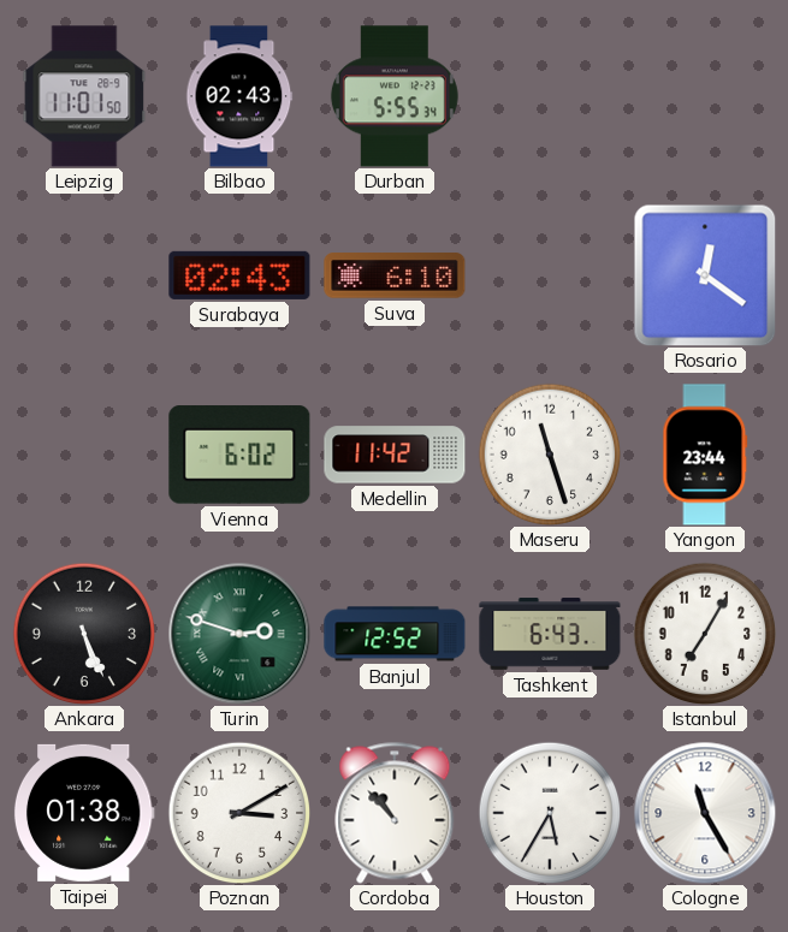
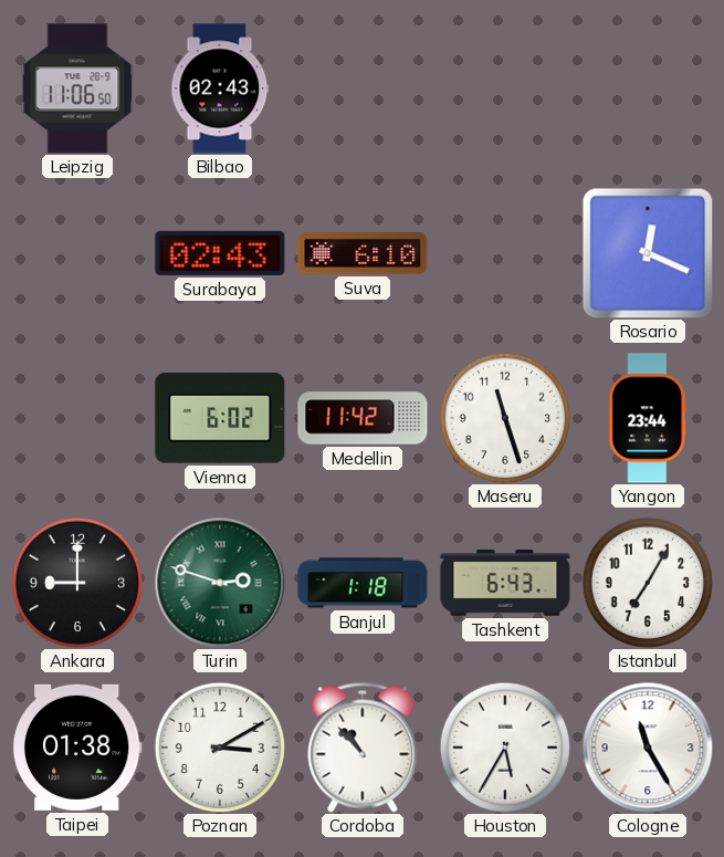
Leipzig: 11:01 -> 11:06 (77, 88)
Durban: 5:55 -> none (395, 96)
Rosario: 12:21 -> 12:19 (648, 253)
Ankara: 5:26 -> 9:00 (77, 583)
Banjul: 12:52 -> 1:18 (363, 583)
